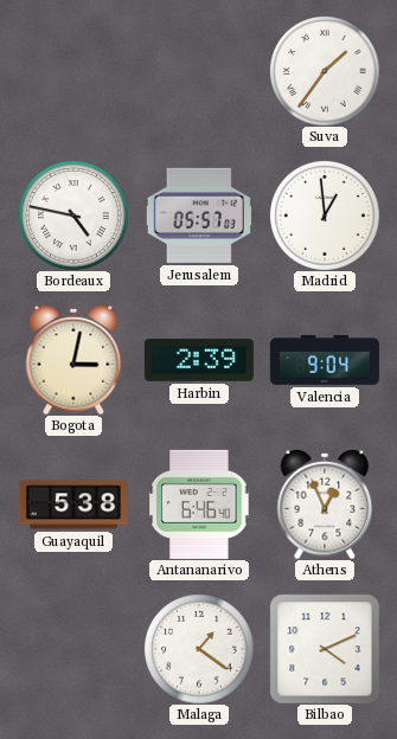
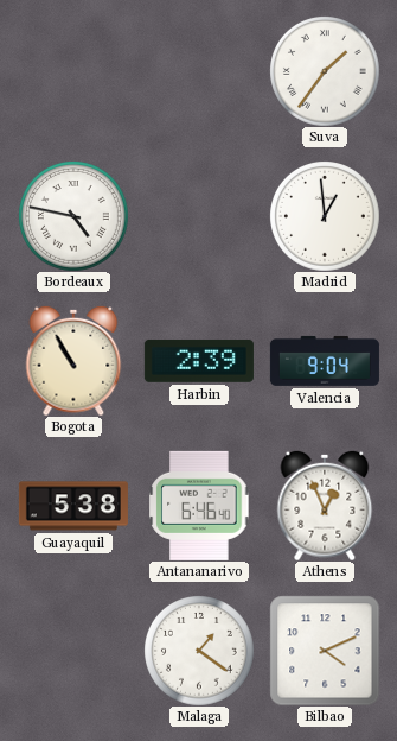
Jerusalem: 05:57 -> none (199, 216)
Bogota: 3:02 -> 10:55 (73, 361)
